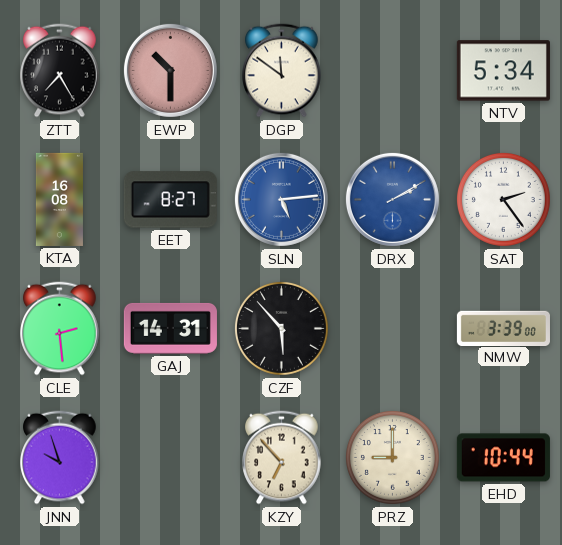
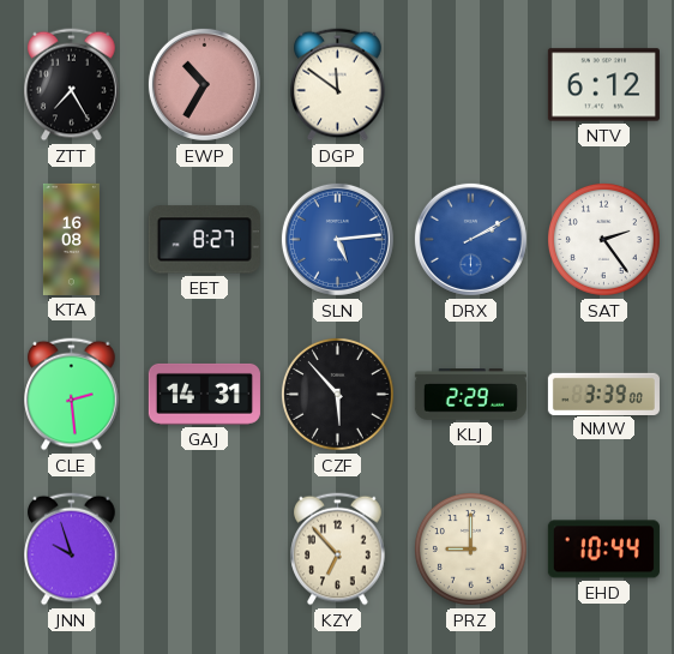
EWP: 10:30 -> 10:35 (204, 84)
NTV: 5:34 -> 6:12 (603, 85)
KLJ: none -> 2:29 (470, 395)
